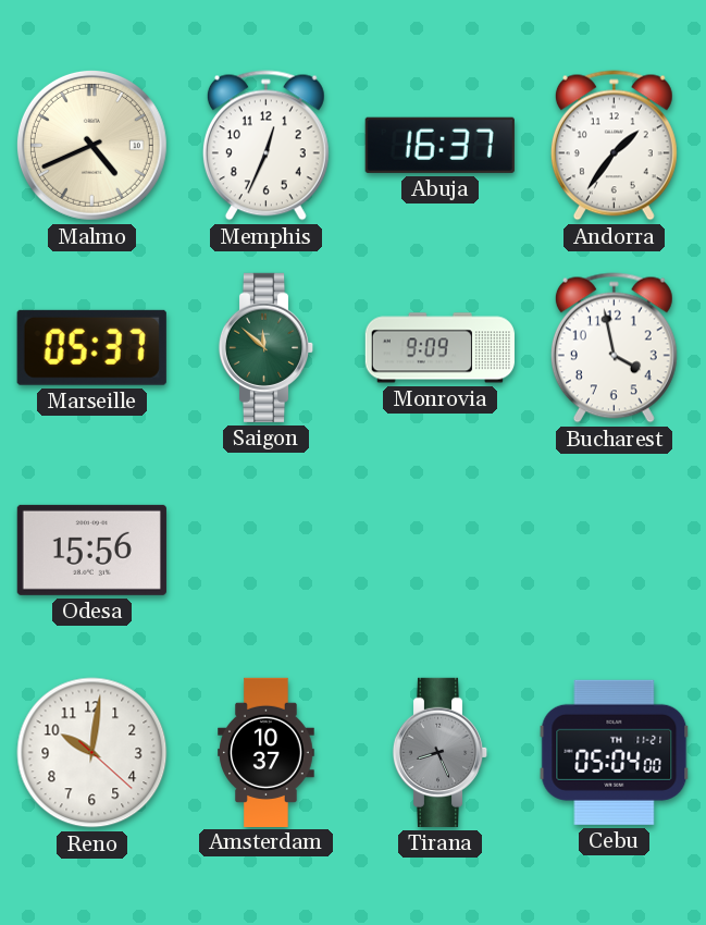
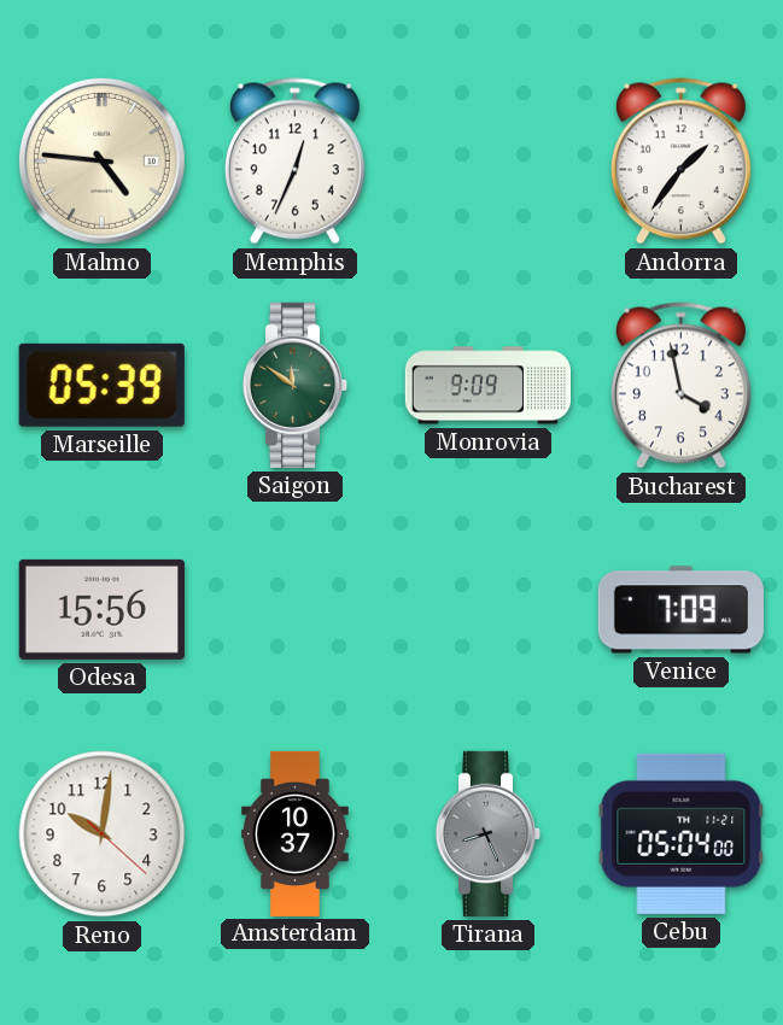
Malmo: 4:41 -> 4:46 (101, 160)
Abuja: 16:37 -> none (439, 145)
Marseille: 05:37 -> 05:39 (101, 385)
Saigon: 11:52 -> 11:51 (296, 385)
Venice: none -> 7:09 (680, 610)
